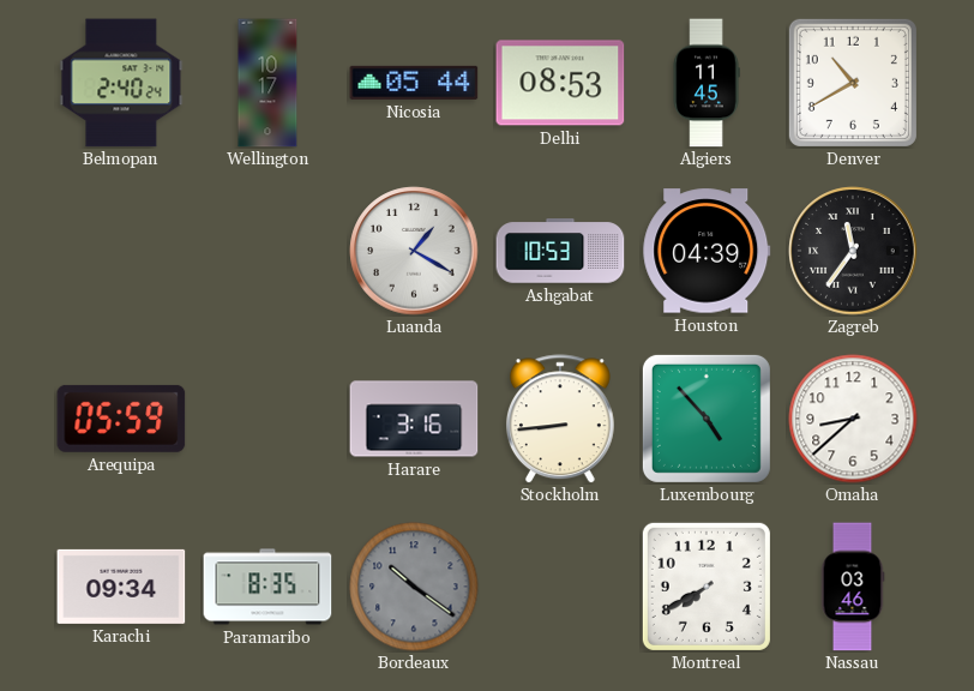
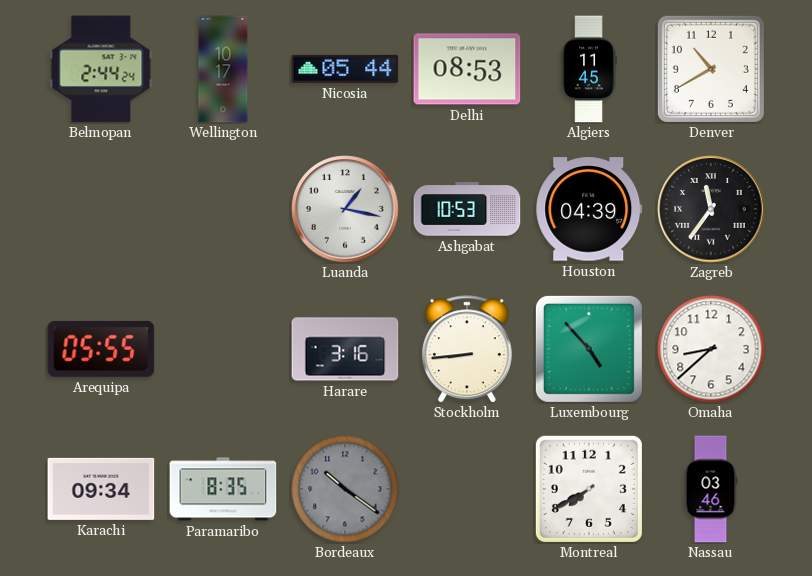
Belmopan: 2:40 -> 2:44 (101, 69)
Luanda: 1:20 -> 1:17 (345, 209)
Arequipa: 05:59 -> 05:55 (101, 349)
